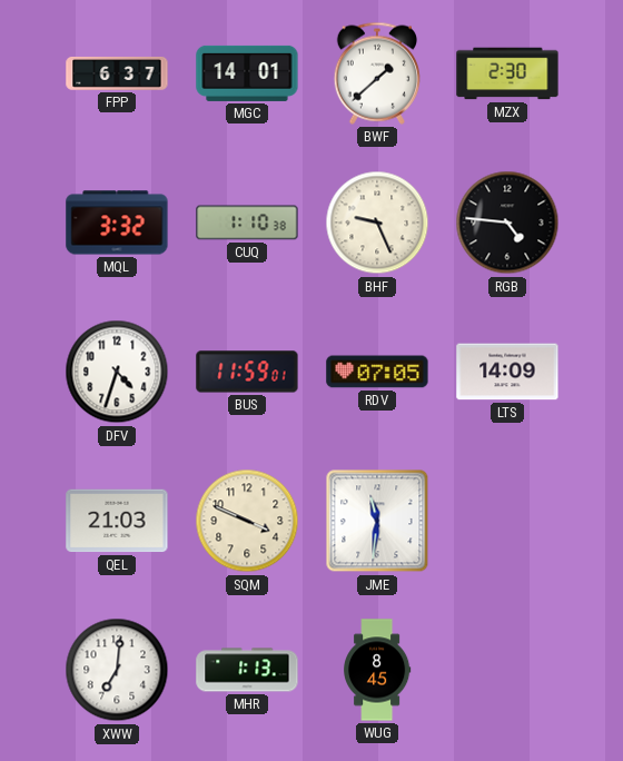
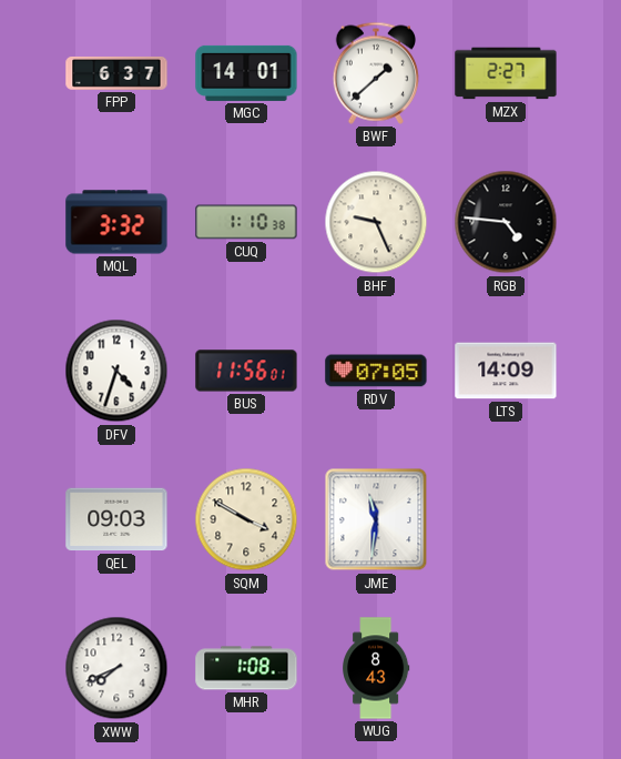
MZX: 2:30 -> 2:27 (506, 73)
BUS: 11:59 -> 11:56 (246, 371)
QEL: 21:03 -> 09:03 (116, 519)
SQM: 3:49 -> 3:50 (246, 519)
XWW: 7:01 -> 7:41 (116, 668)
MHR: 1:13 -> 1:08 (246, 668)
WUG: 8:45 -> 8:43 (377, 668)
